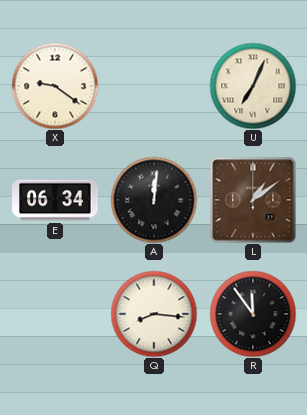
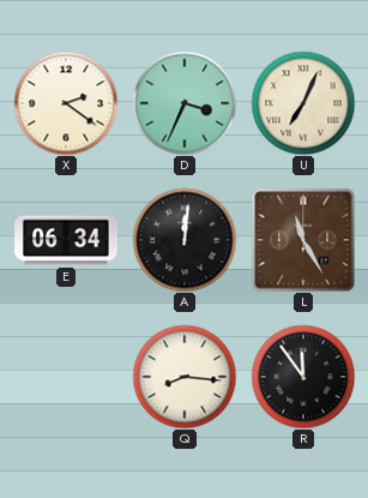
X: 9:21 -> 2:21 (66, 103)
D: none -> 3:34 (185, 103)
L: 1:09 -> 11:25 (303, 240)
